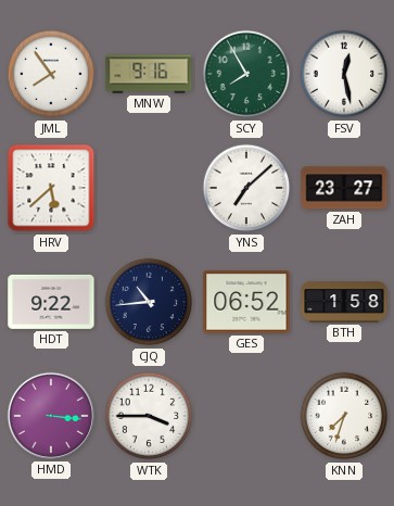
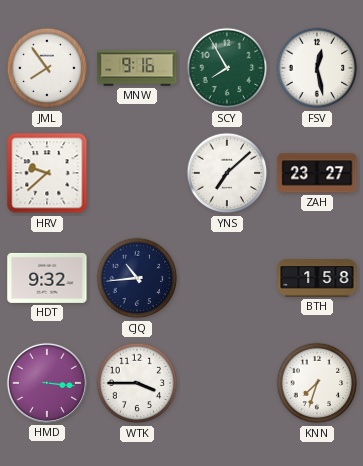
HRV: 5:38 -> 9:38 (47, 173)
HDT: 9:22 -> 9:32 (47, 278)
GES: 06:52 -> none (246, 302)
